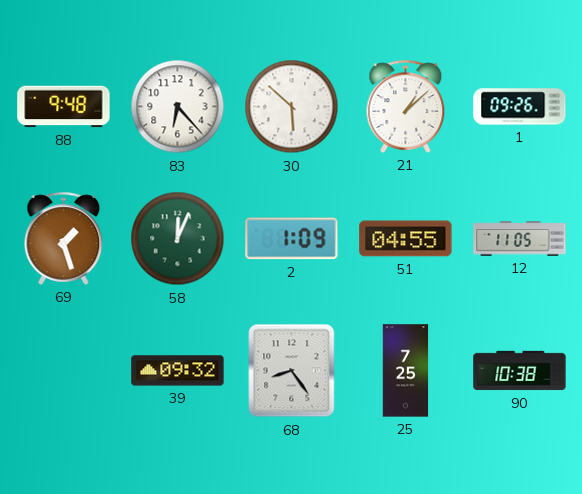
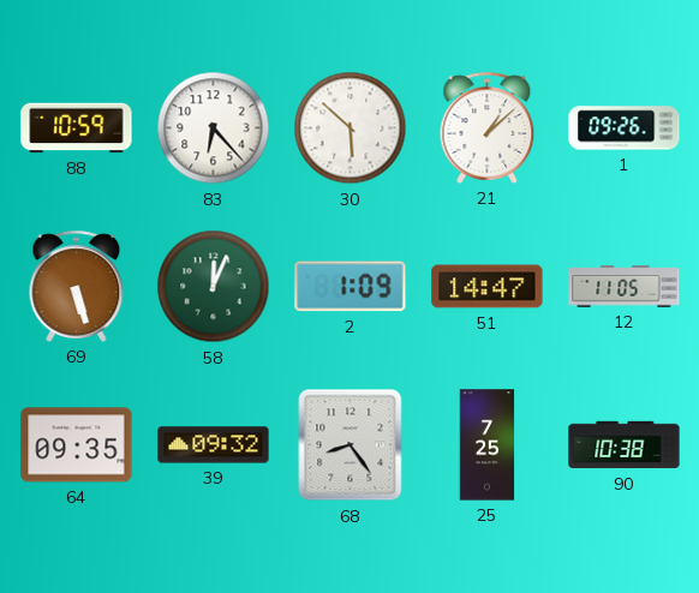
88: 9:48 -> 10:59 (77, 128)
69: 1:27 -> 5:27 (77, 286)
51: 04:55 -> 14:47 (488, 287)
64: none -> 09:35 (77, 445)
